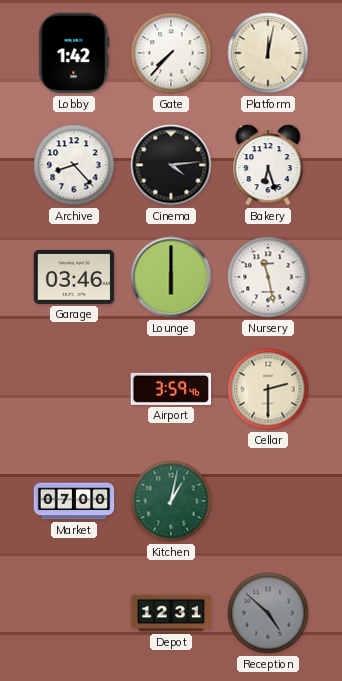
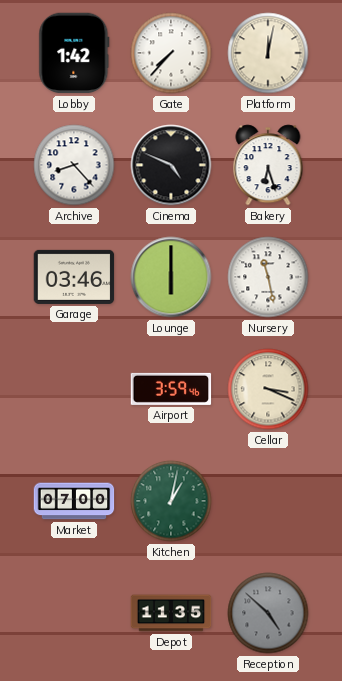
Cinema: 4:14 -> 4:49 (171, 165)
Cellar: 2:30 -> 3:19 (268, 389)
Depot: 12:31 -> 11:35 (171, 613)
